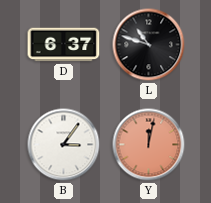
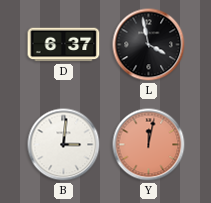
L: 10:48 -> 3:58 (149, 45)
B: 3:06 -> 3:01 (64, 145)
